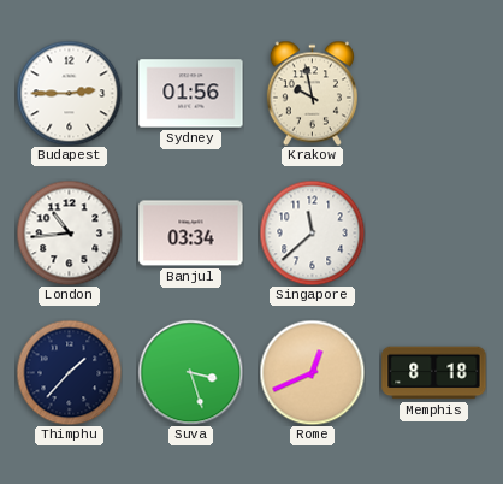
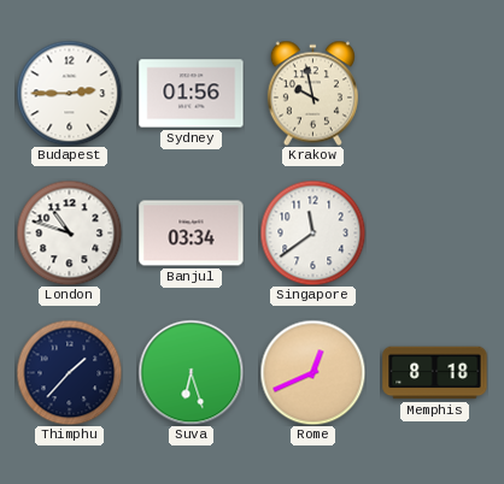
London: 10:44 -> 10:48 (69, 232)
Singapore: 11:38 -> 11:39 (312, 232)
Suva: 3:27 -> 6:27 (191, 372)
